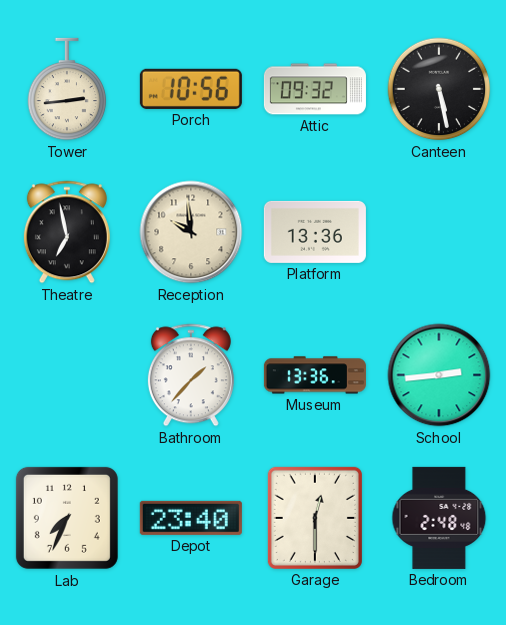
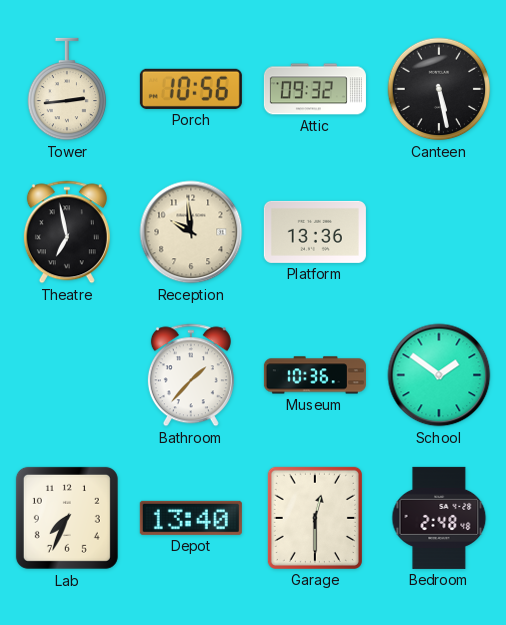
Museum: 13:36 -> 10:36 (315, 375)
School: 2:44 -> 1:51 (439, 375)
Depot: 23:40 -> 13:40 (191, 518)
